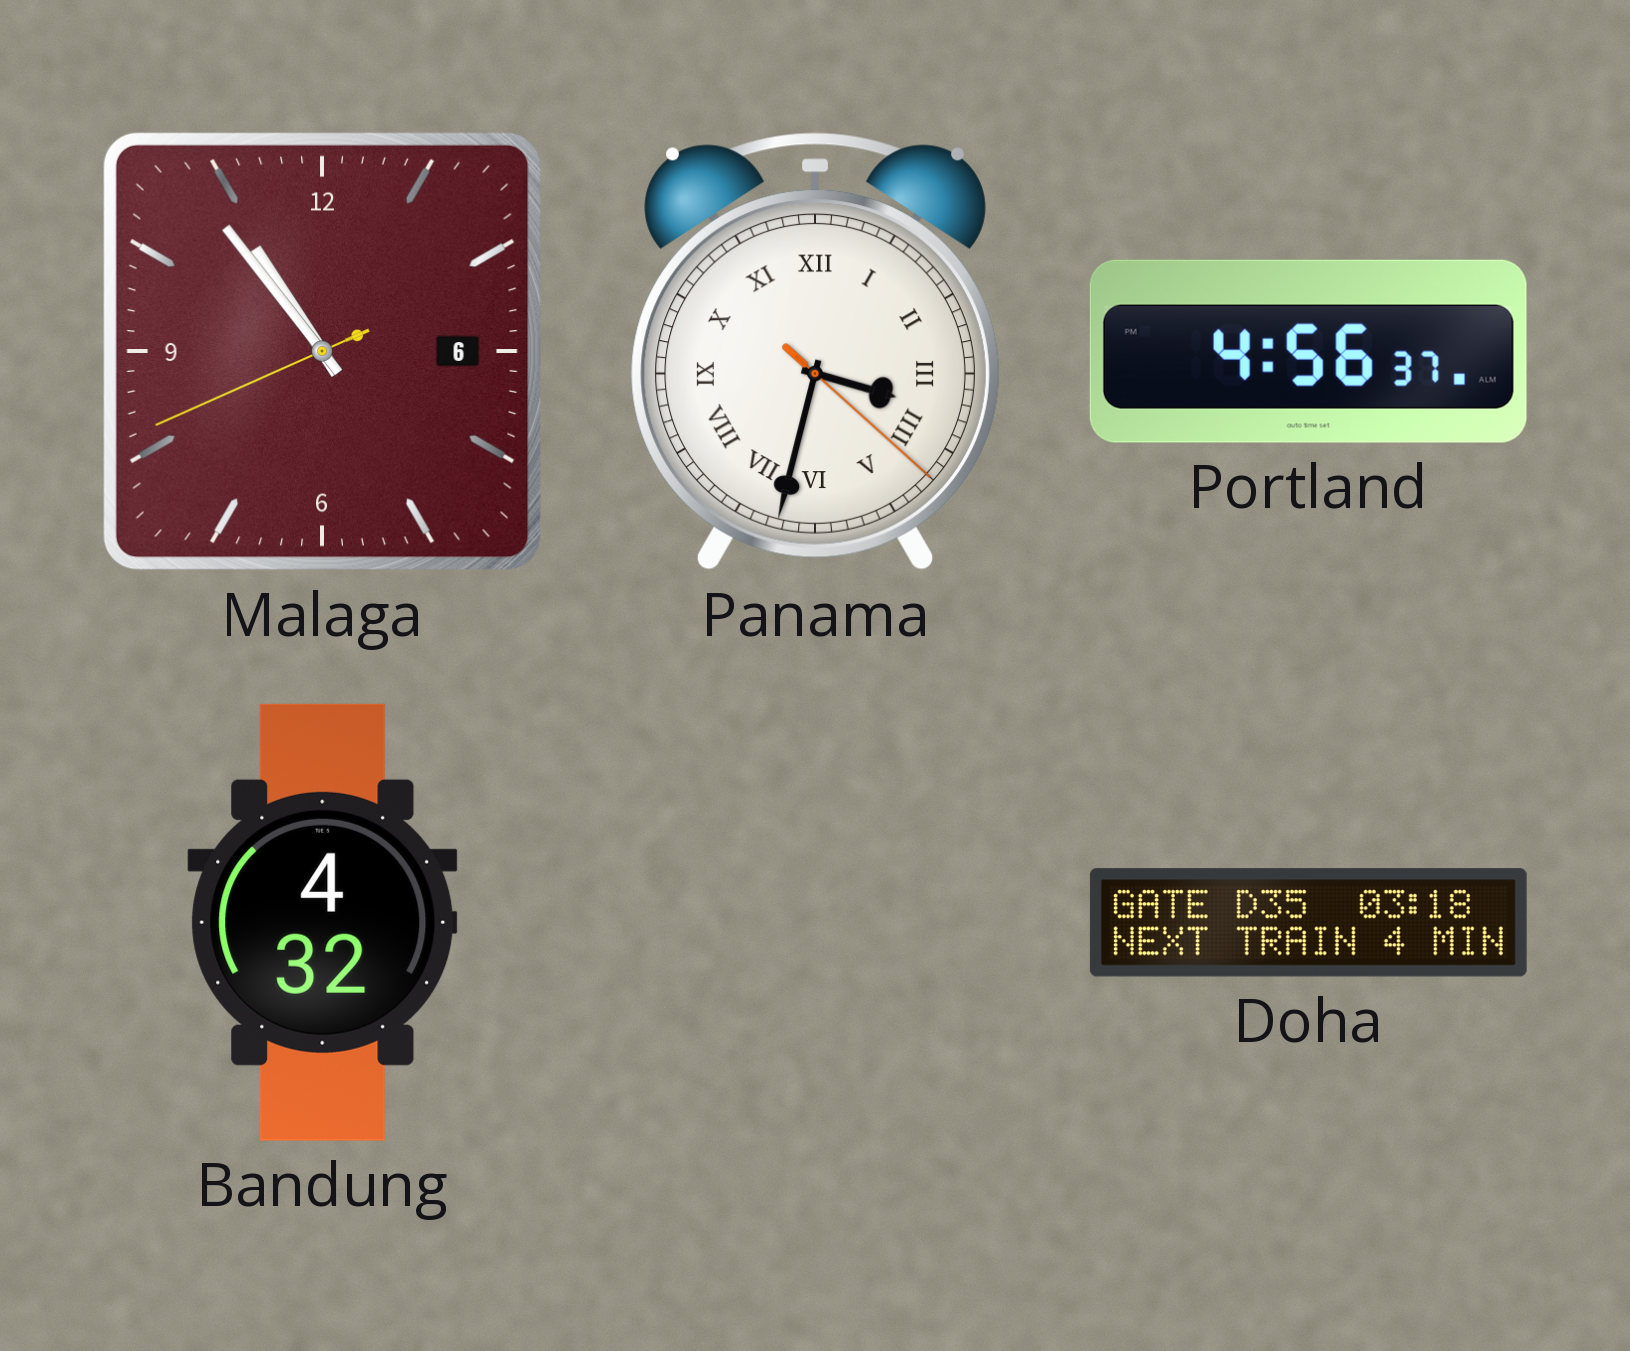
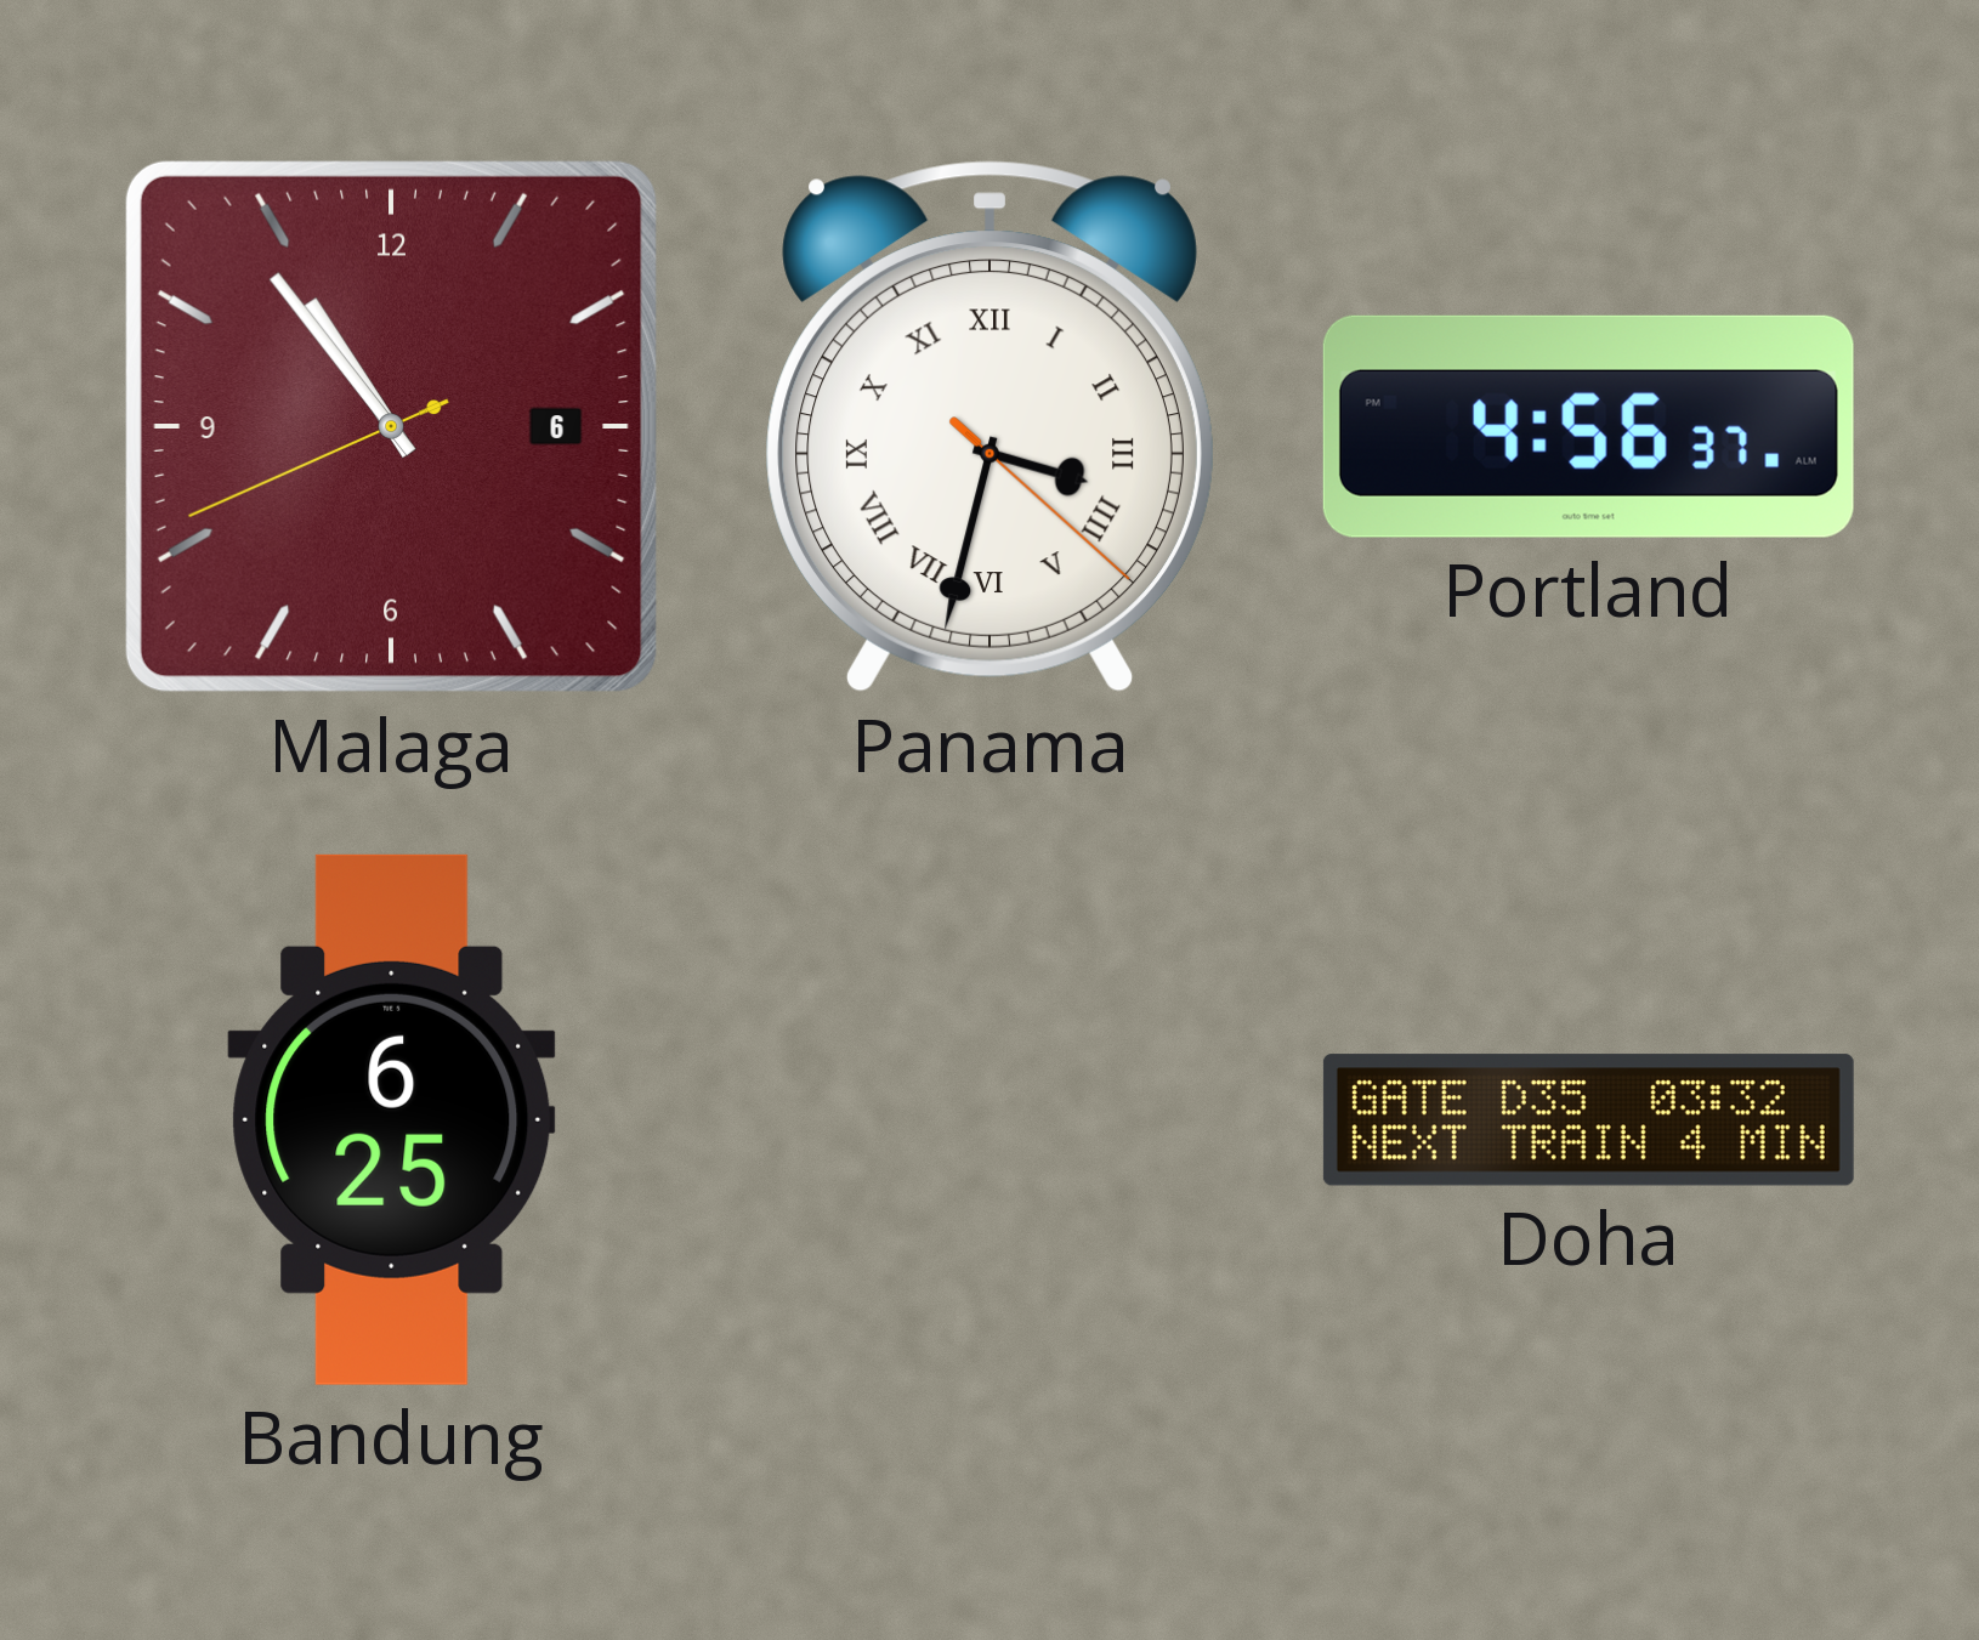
Bandung: 4:32 -> 6:25 (392, 1119)
Doha: 03:18 -> 03:32 (1588, 1120)
